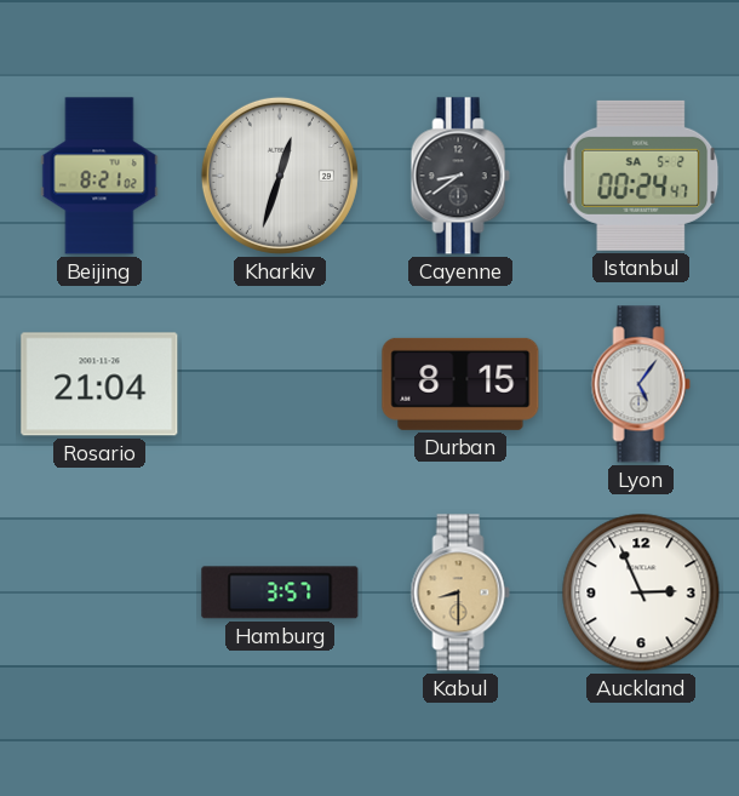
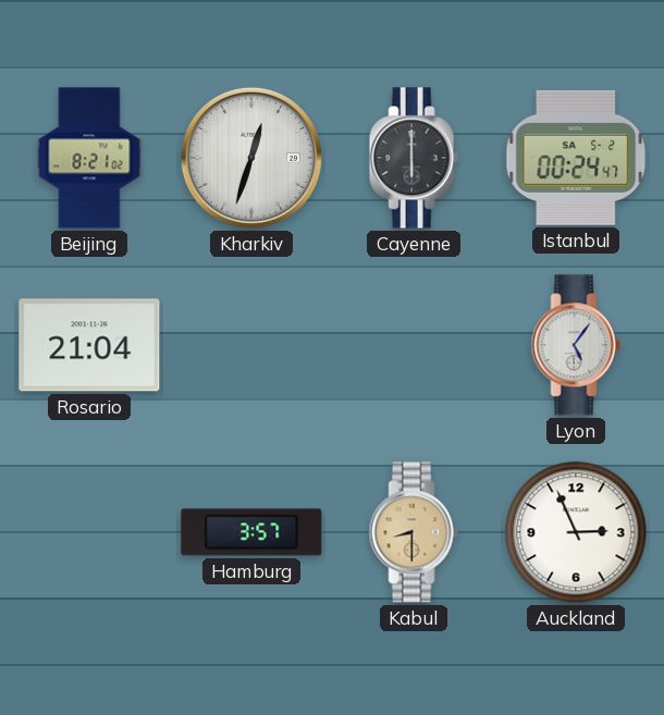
Cayenne: 8:39 -> 6:00 (414, 158)
Durban: 8:15 -> none (460, 384)
